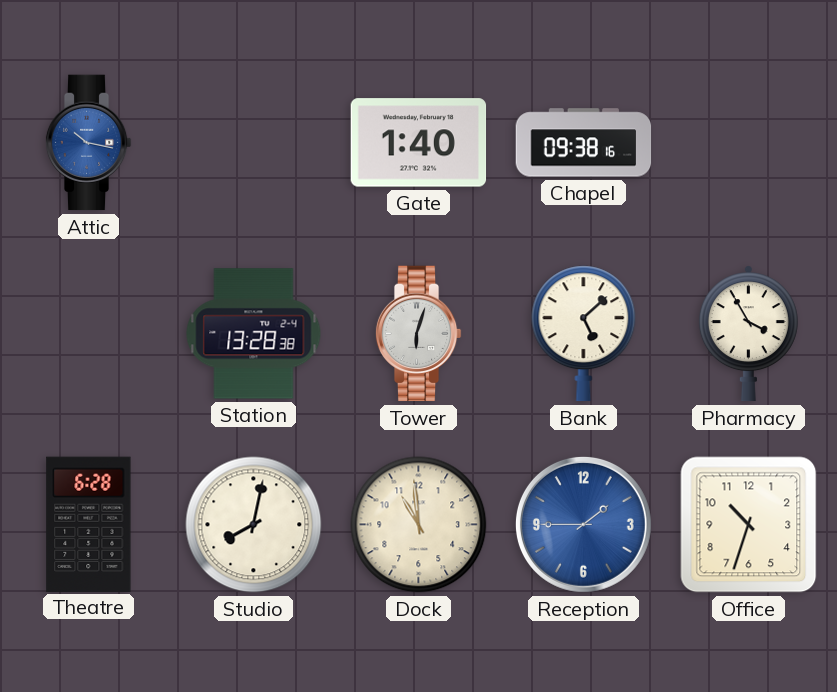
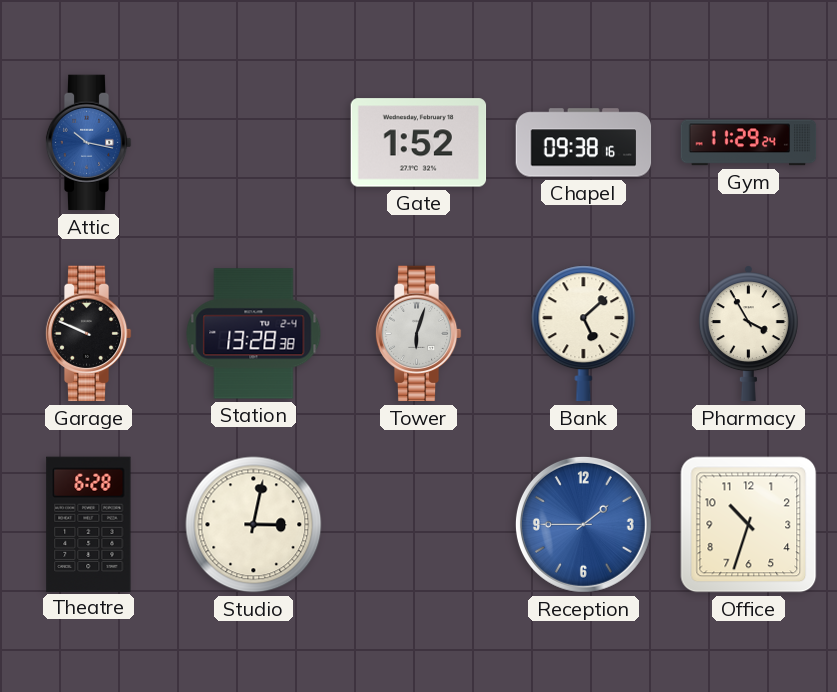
Gate: 1:40 -> 1:52 (419, 143)
Gym: none -> 11:29 (749, 143)
Garage: none -> 9:49 (88, 334)
Studio: 8:02 -> 3:02 (254, 525)
Dock: 10:59 -> none (419, 525)
